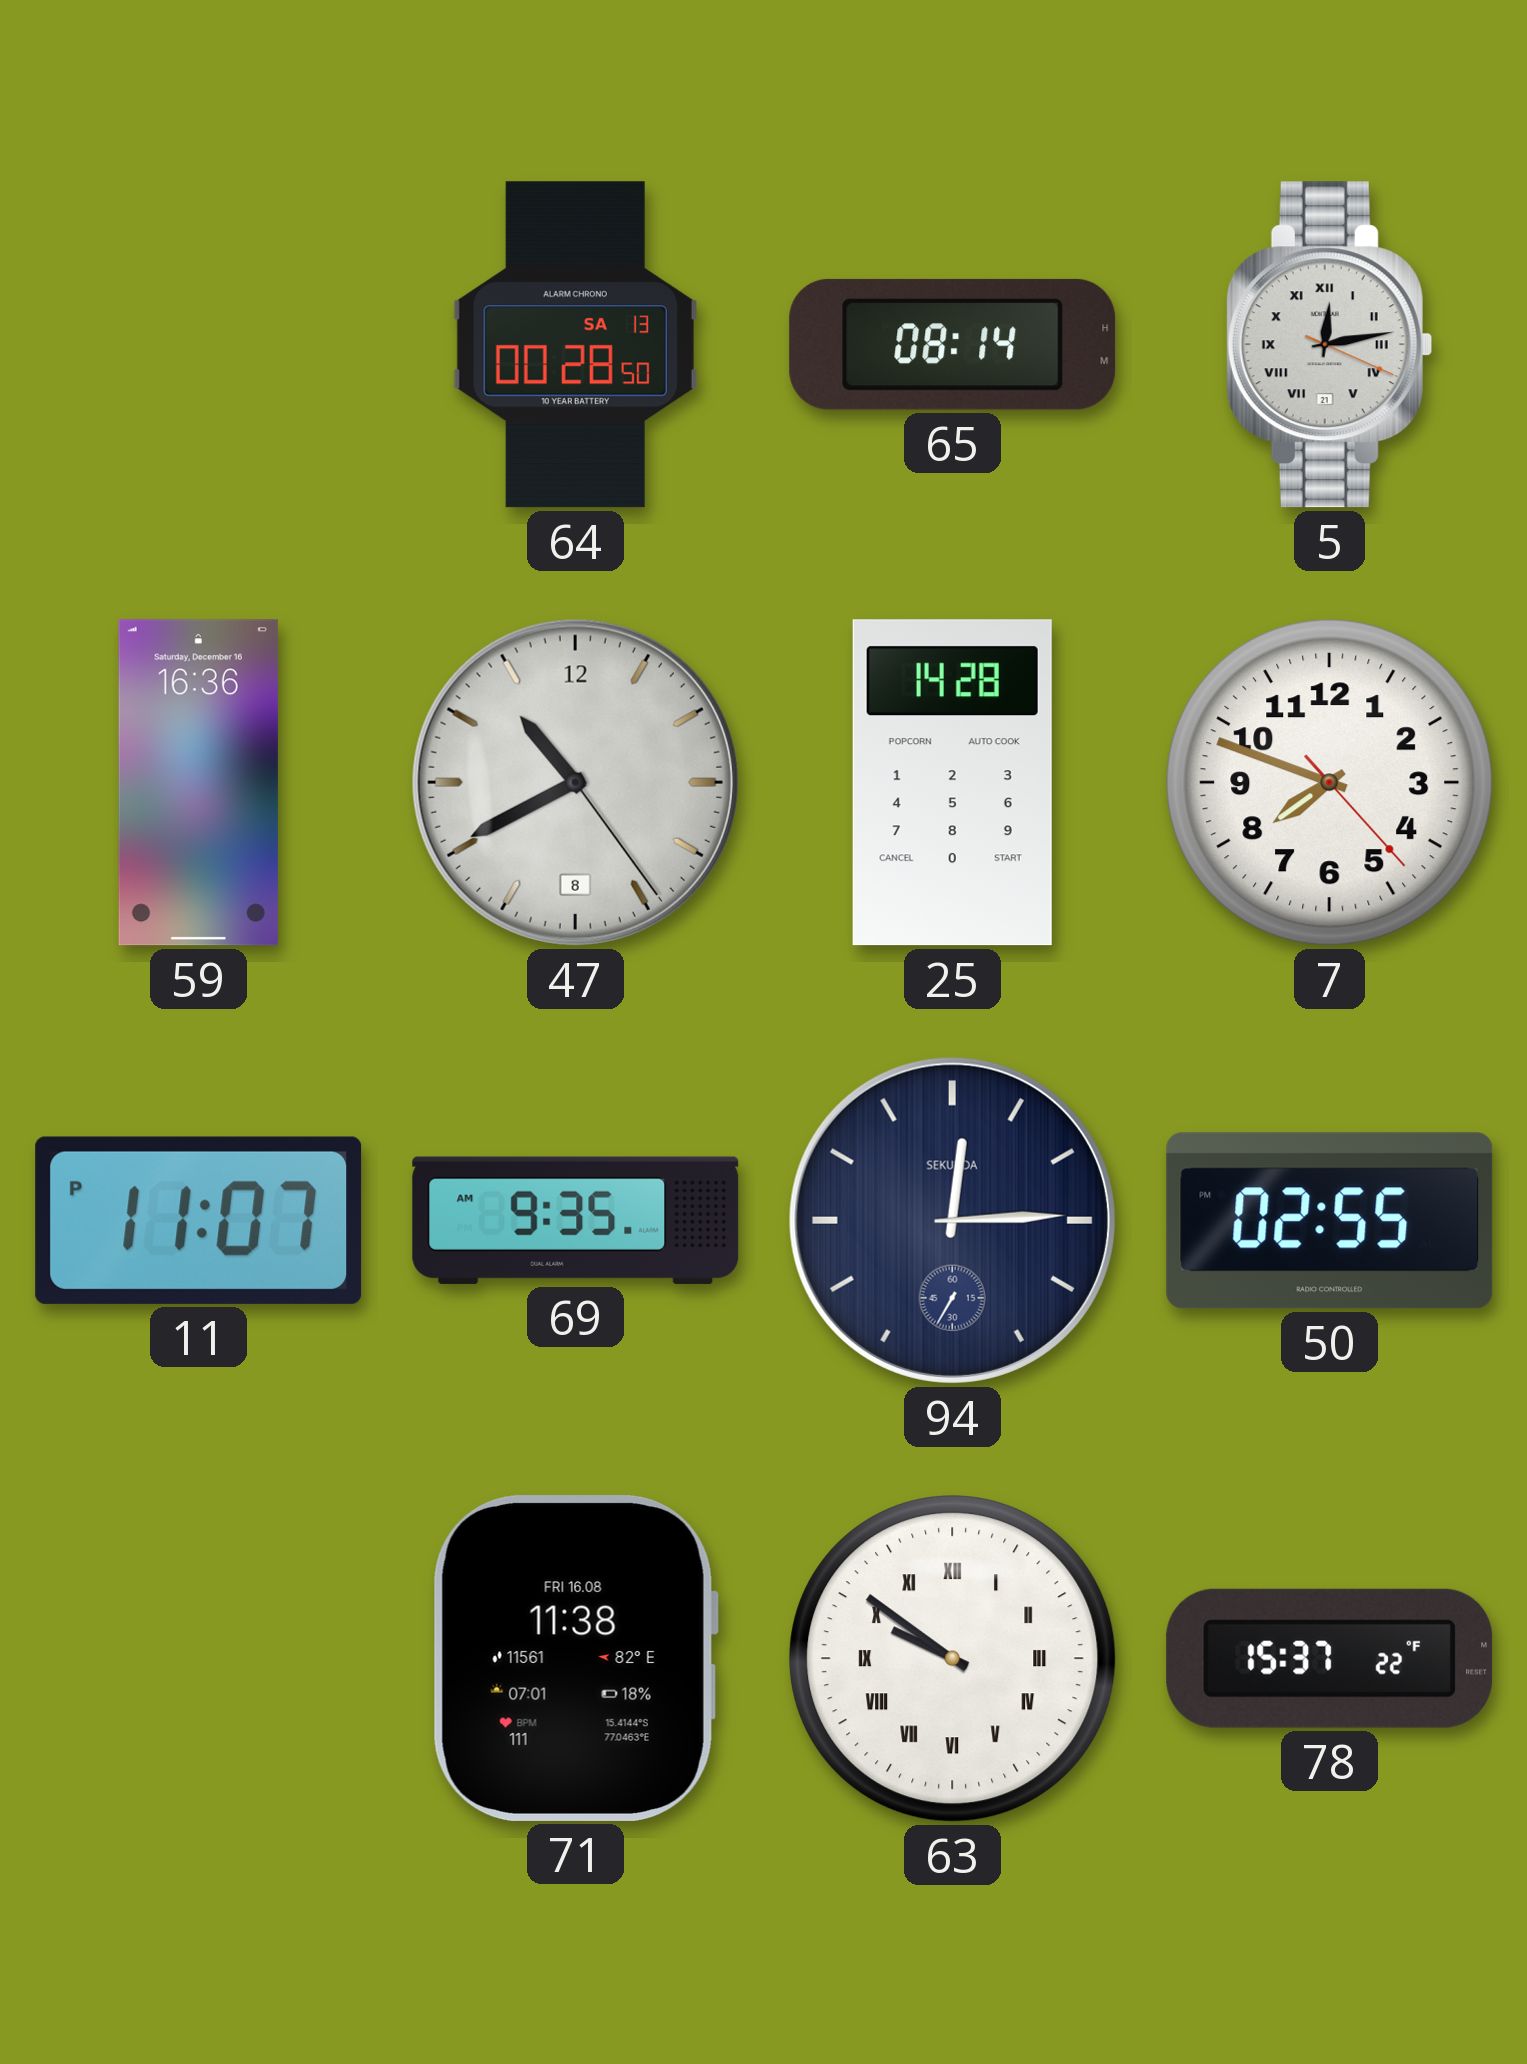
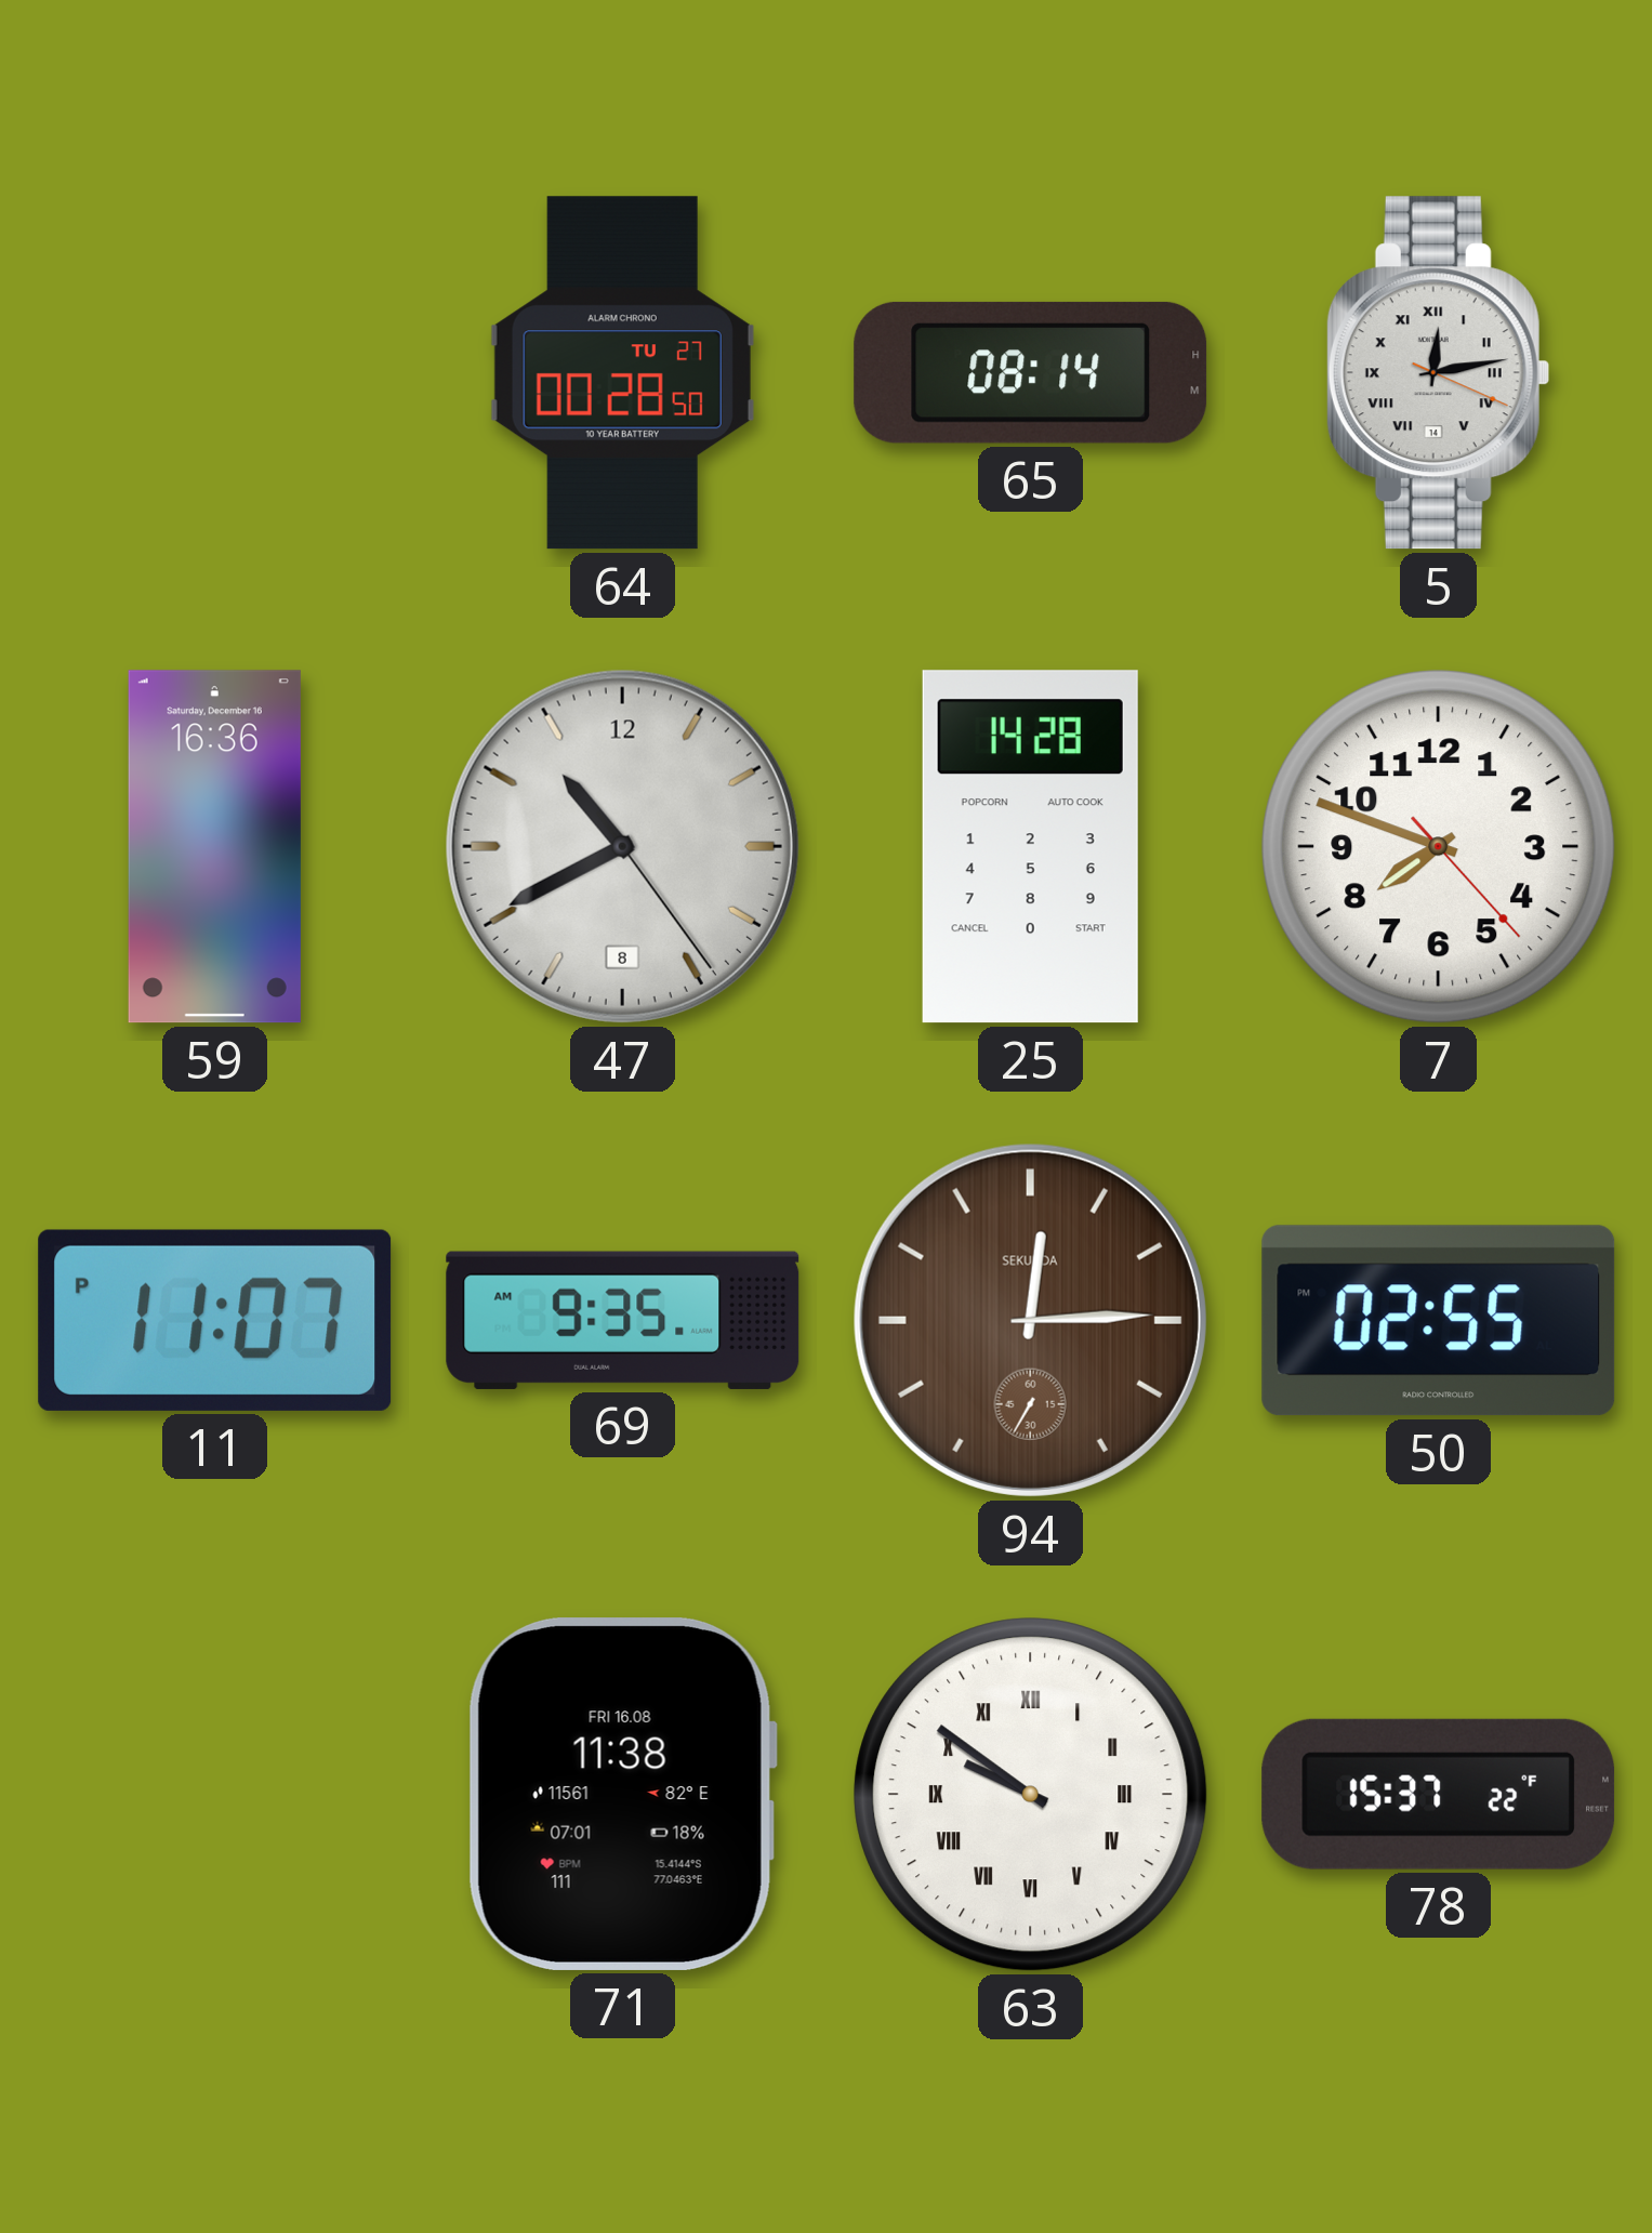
64 date: SA 13 -> TU 27 (622, 373)
5 date: 21 -> 14 (1438, 373)
94 dial: navy -> brown (1030, 1320)
